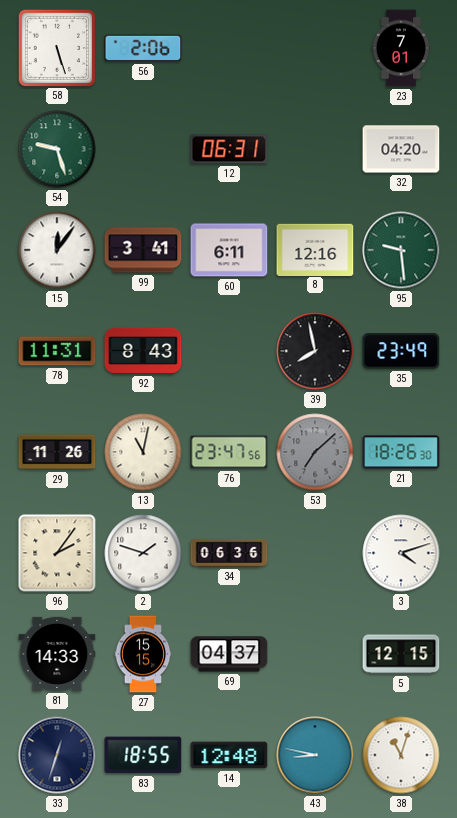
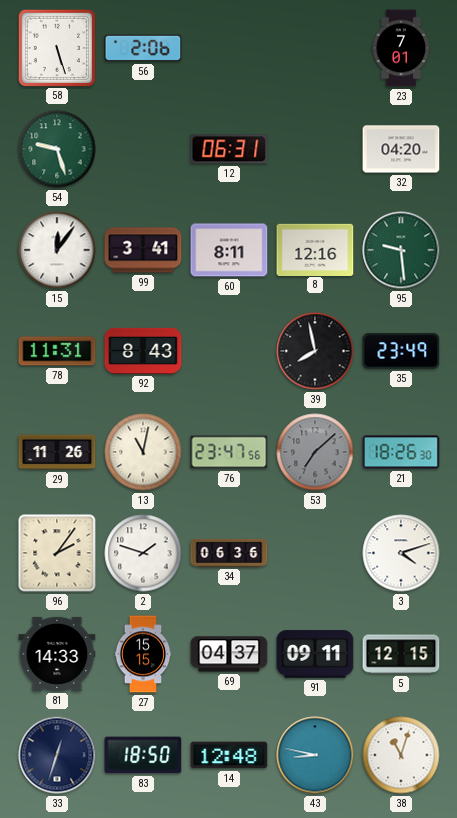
60: 6:11 -> 8:11 (229, 250)
91: none -> 09:11 (315, 654)
83: 18:55 -> 18:50 (143, 755)
